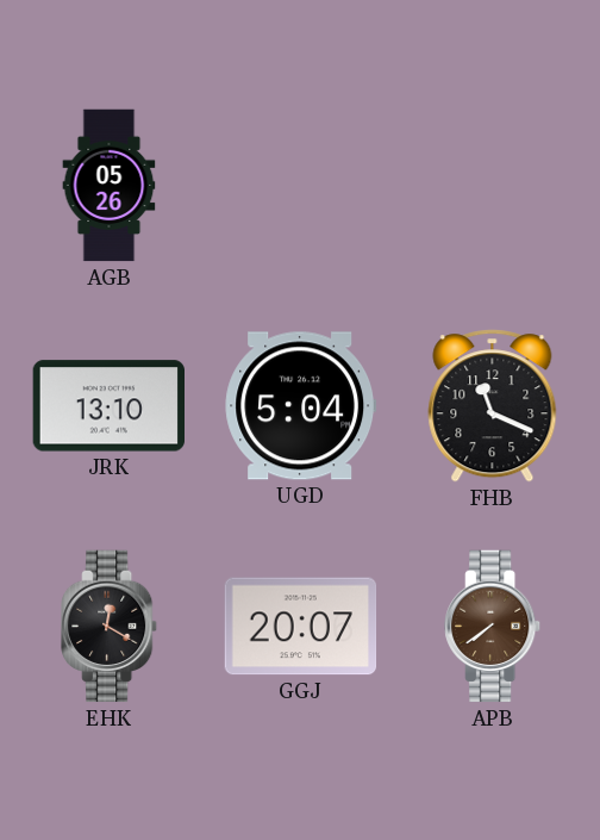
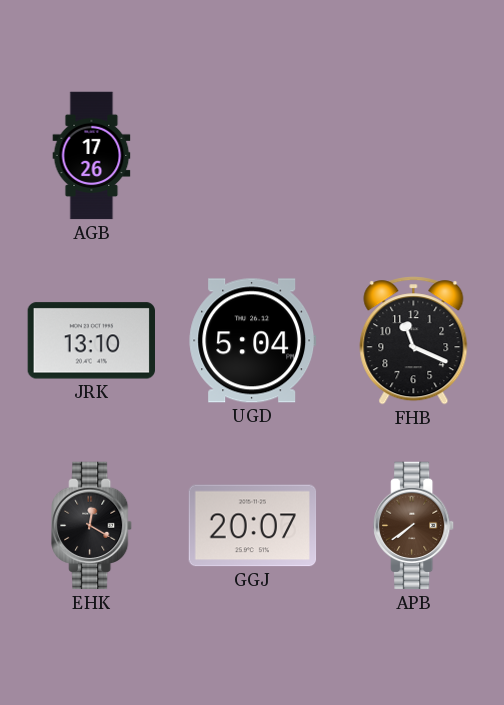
AGB: 05:26 -> 17:26 (92, 156)
